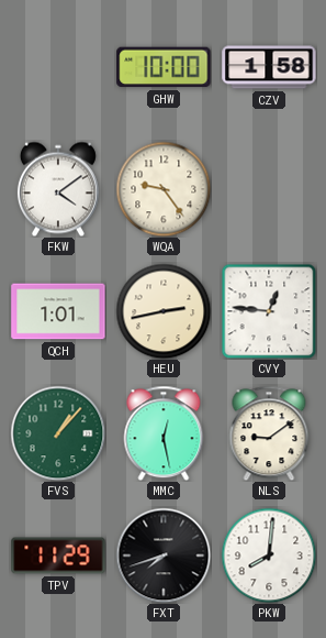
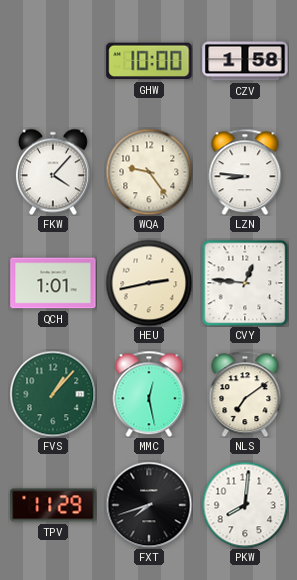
FKW: 4:09 -> 4:07 (53, 172)
LZN: none -> 8:46 (245, 172)
NLS: 9:09 -> 7:09 (245, 394)
